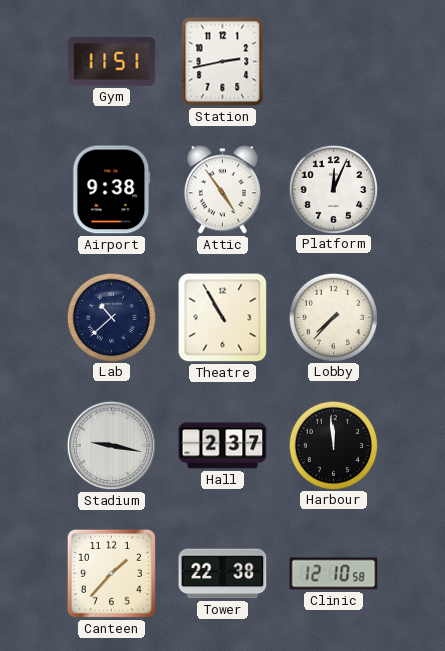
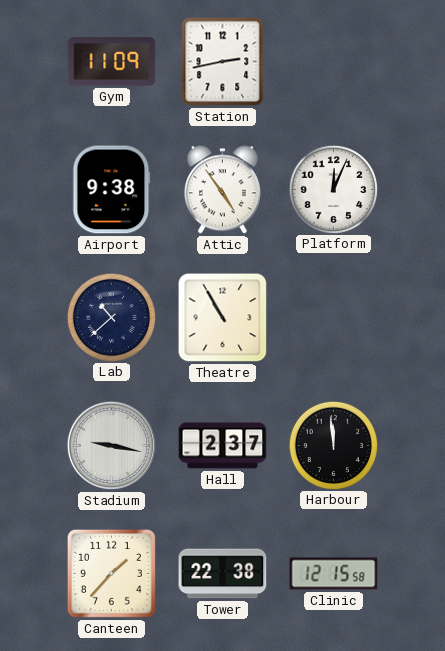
Gym: 11:51 -> 11:09 (112, 62)
Lobby: 7:37 -> none (333, 317)
Clinic: 12:10 -> 12:15 (334, 574)
